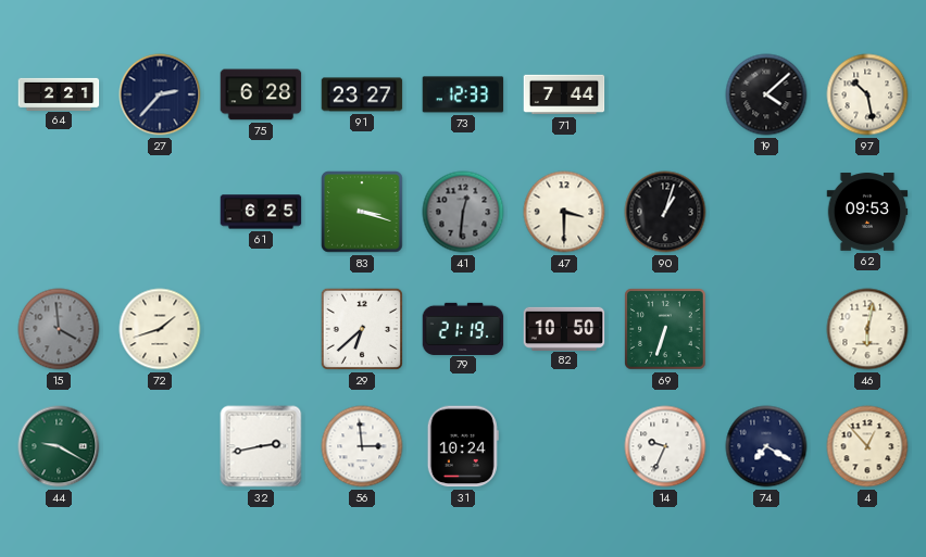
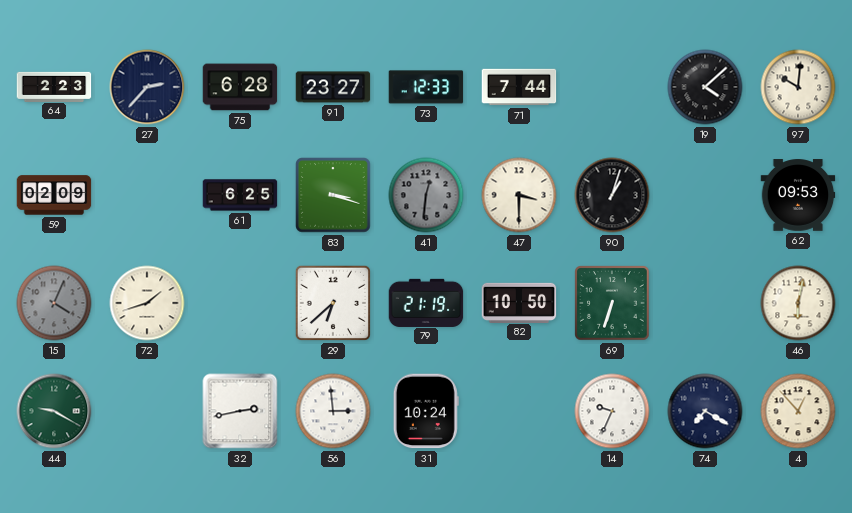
64: 2:21 -> 2:23 (54, 86)
97: 10:28 -> 10:01 (798, 87)
59: none -> 02:09 (54, 195)
15: 3:59 -> 4:04 (54, 303)
